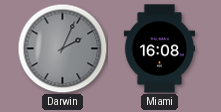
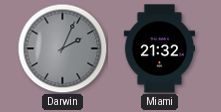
Miami: 16:08 -> 21:32 (159, 49)
